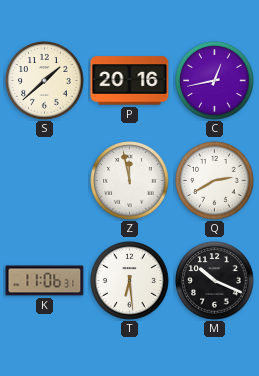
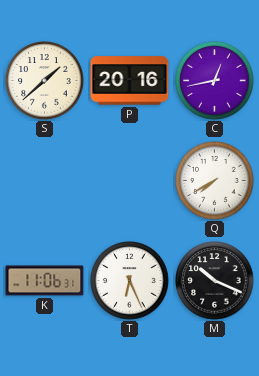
Z: 11:58 -> none (130, 181)
Q: 2:40 -> 7:40 (215, 181)
T: 6:29 -> 6:26 (130, 281)
